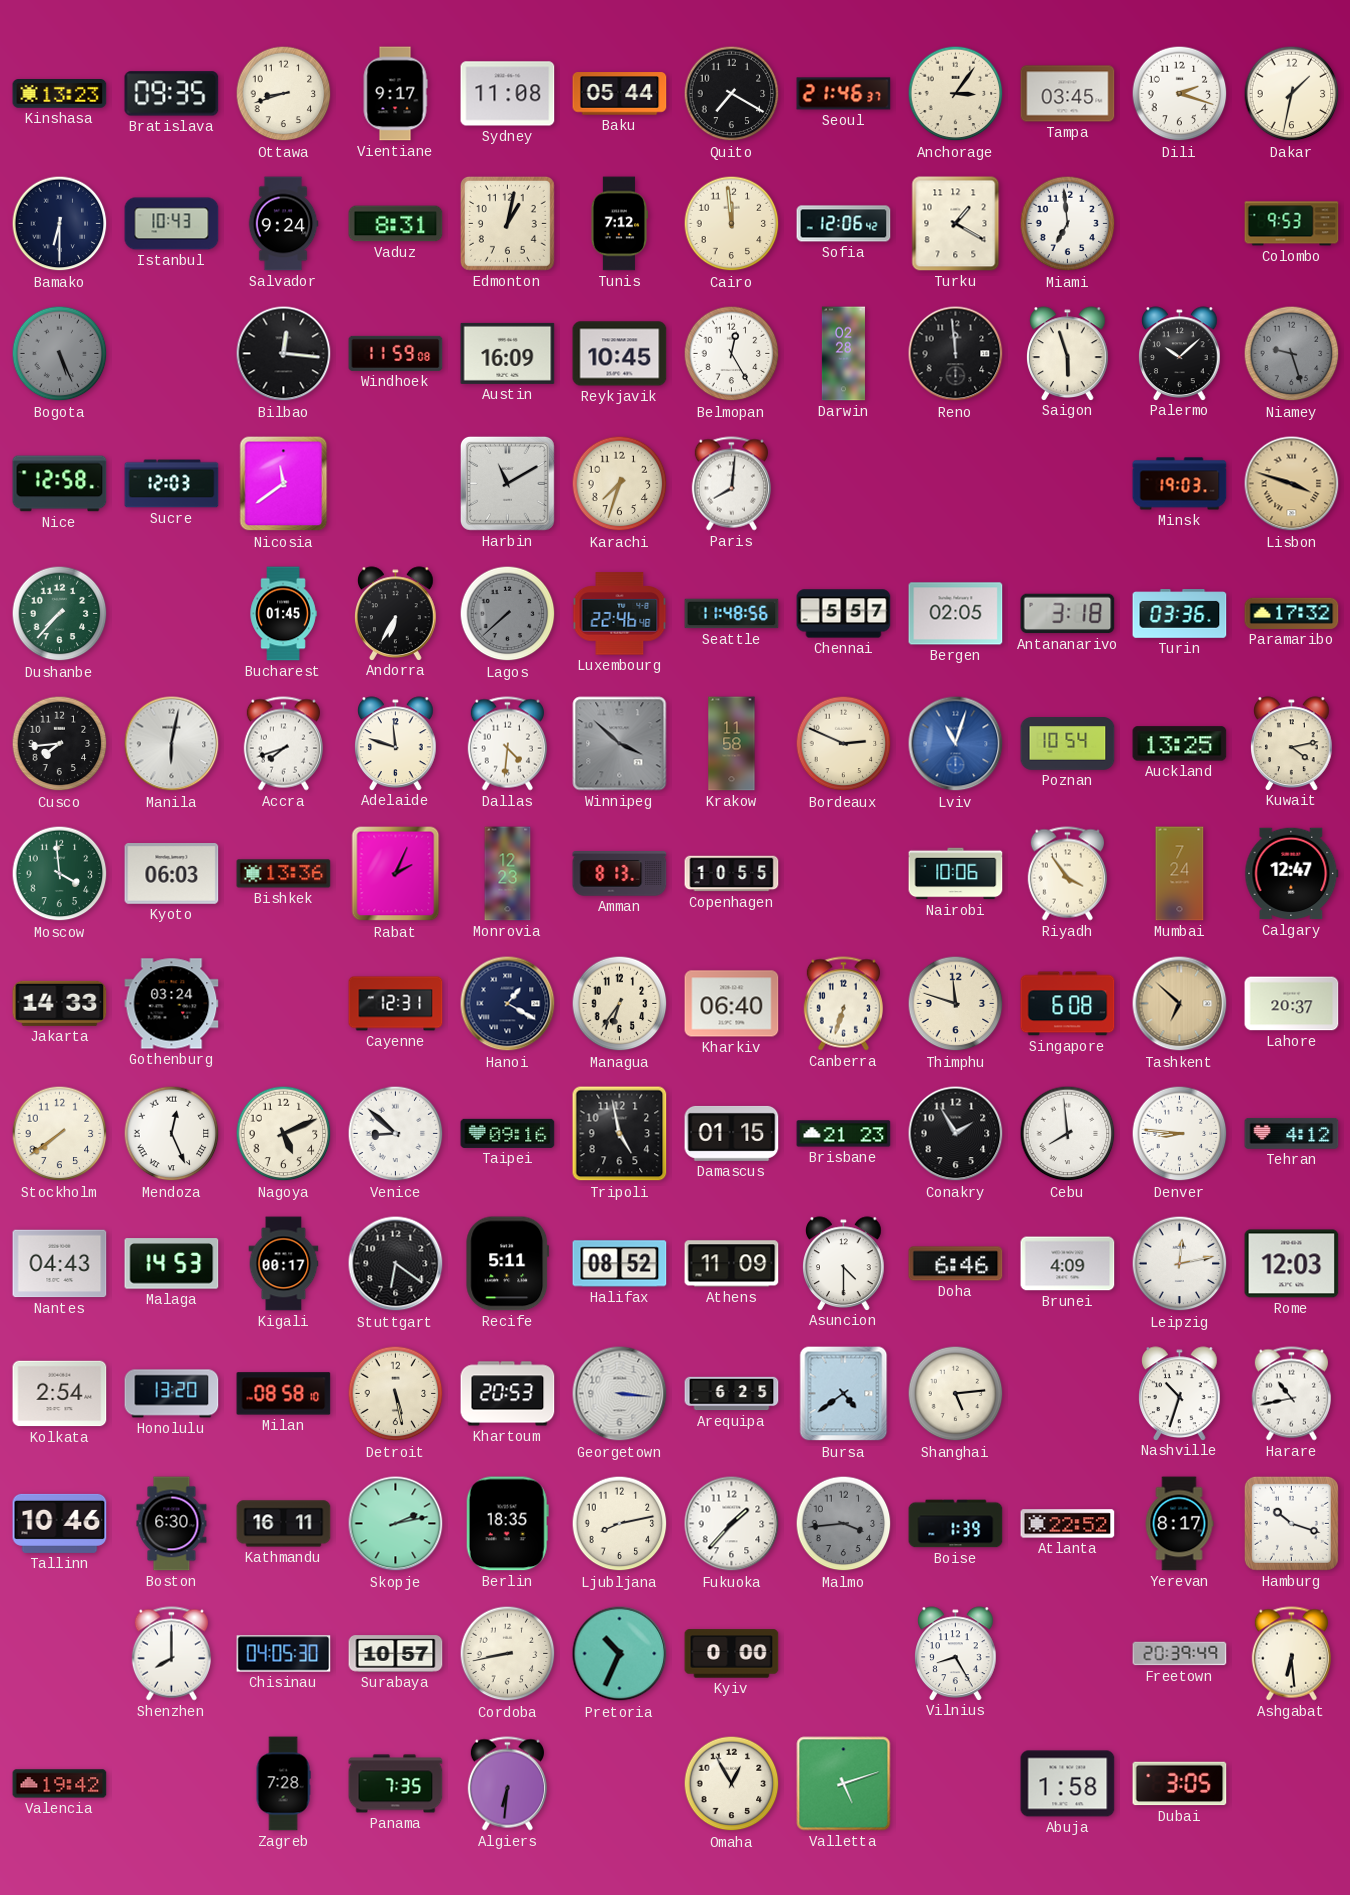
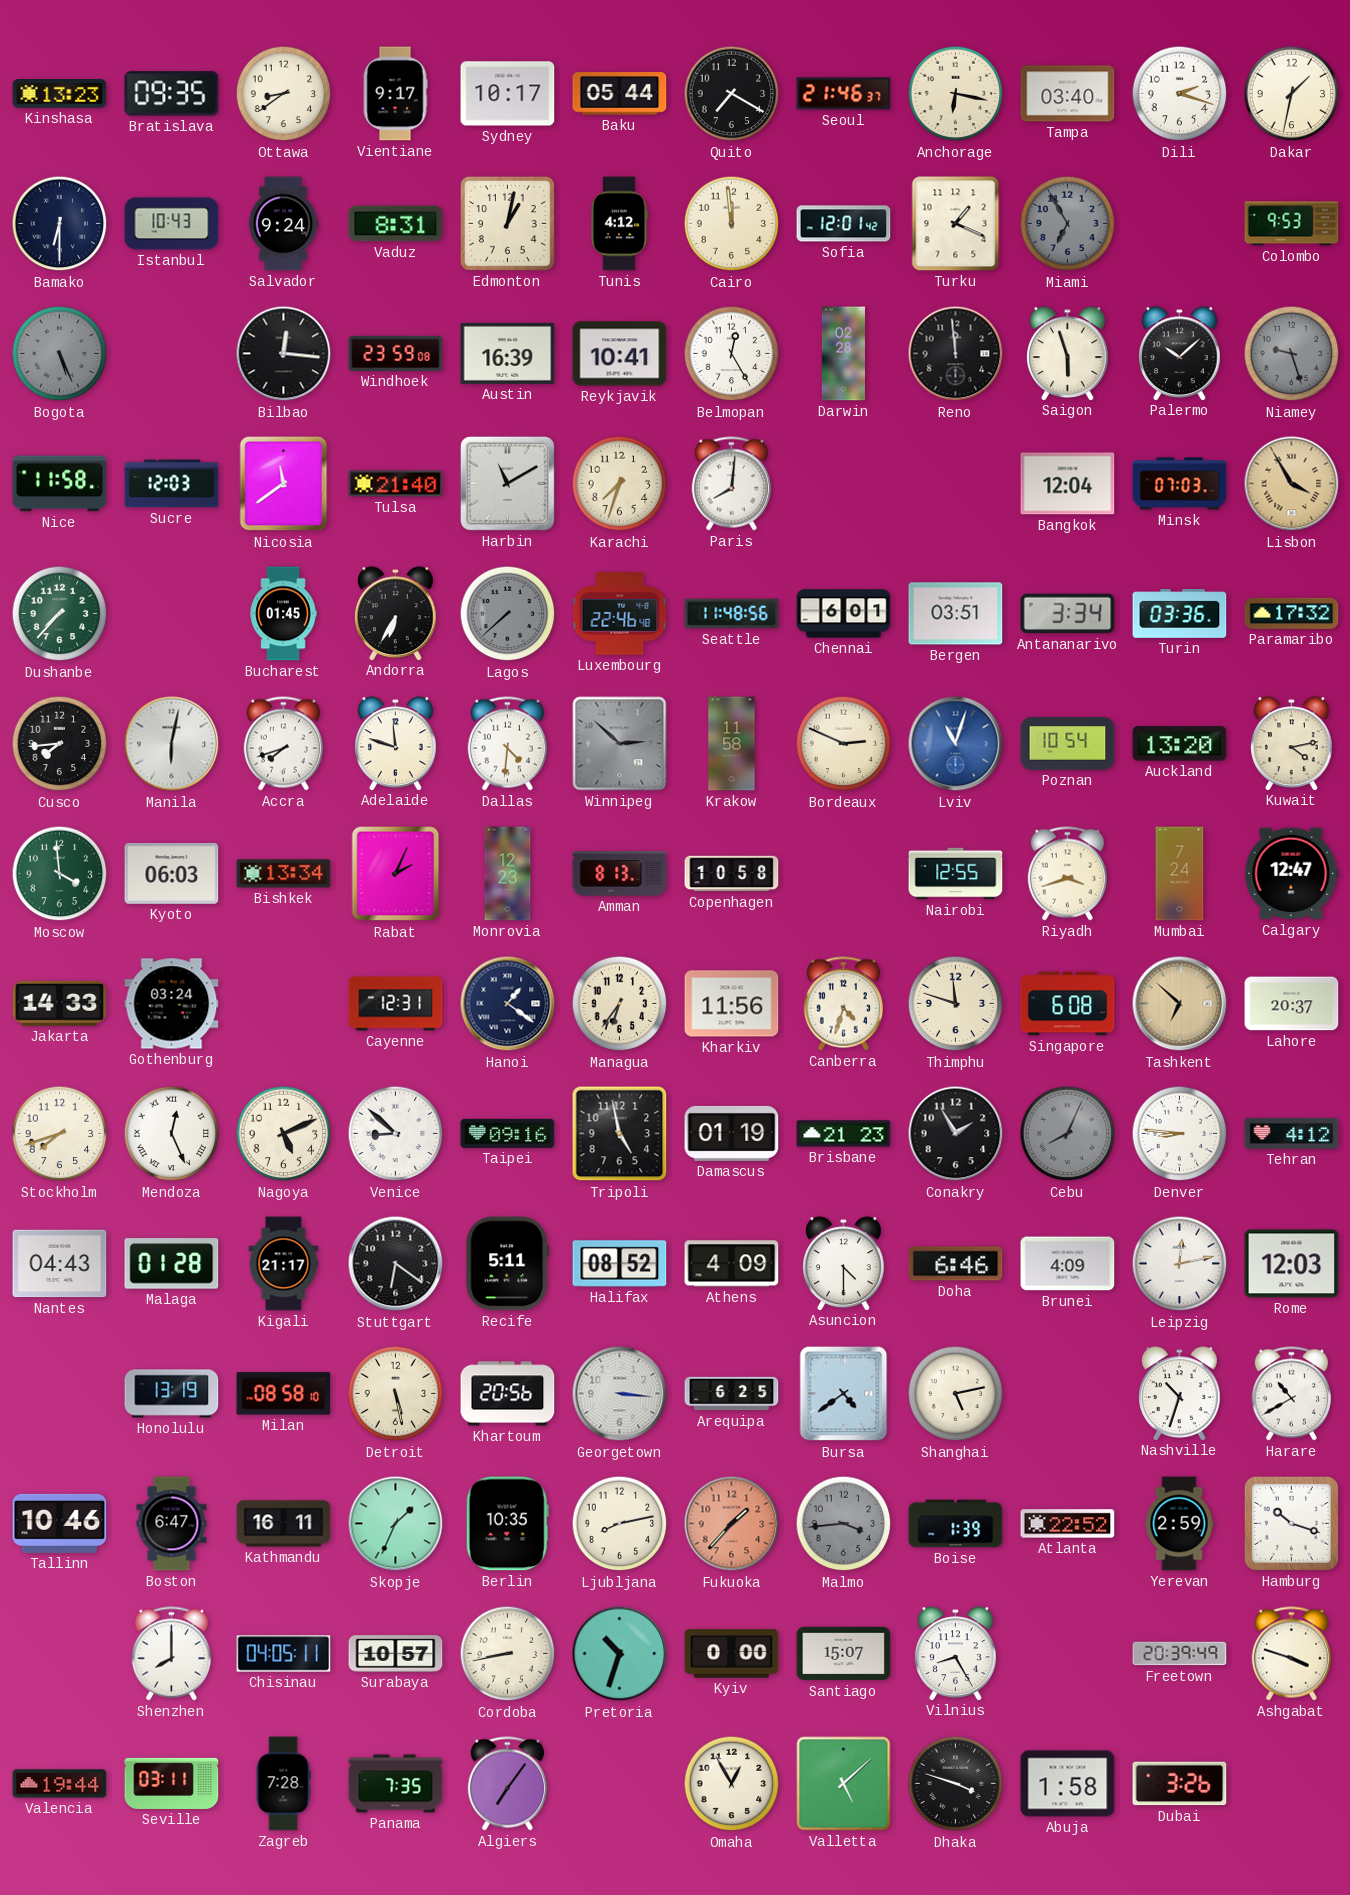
Ottawa: 8:42 -> 8:39 (284, 94)
Sydney: 11:08 -> 10:17 (508, 94)
Anchorage: 3:06 -> 6:17 (956, 94)
Tampa: 03:45 -> 03:40 (1068, 94)
Tunis: 7:12 -> 4:12 (619, 224)
Sofia: 12:06 -> 12:01 (844, 224)
Turku: 1:20 -> 1:19 (956, 224)
Miami: 6:59 -> 6:55 (1068, 224)
Miami dial: white -> grey (1068, 224)
Windhoek: 11:59 -> 23:59 (396, 353)
Austin: 16:09 -> 16:39 (508, 353)
Reykjavik: 10:45 -> 10:41 (620, 354)
Nice: 12:58 -> 11:58 (60, 484)
Tulsa: none -> 21:40 (396, 484)
Bangkok: none -> 12:04 (1068, 484)
Minsk: 19:03 -> 07:03 (1180, 484)
Lisbon: 3:48 -> 3:55 (1292, 484)
Chennai: 5:57 -> 6:01 (844, 614)
Bergen: 02:05 -> 03:51 (956, 614)
Antananarivo: 3:18 -> 3:34 (1068, 614)
Winnipeg: 3:52 -> 2:52 (620, 744)
Auckland: 13:25 -> 13:20 (1180, 744)
Bishkek: 13:36 -> 13:34 (284, 874)
Copenhagen: 10:55 -> 10:58 (732, 874)
Nairobi: 10:06 -> 12:55 (956, 874)
Riyadh: 3:54 -> 3:42 (1067, 874)
Hanoi: 1:20 -> 1:21 (508, 1004)
Kharkiv: 06:40 -> 11:56 (732, 1004)
Canberra: 6:33 -> 4:33 (843, 1004)
Stockholm: 7:39 -> 7:42 (60, 1134)
Damascus: 01:15 -> 01:19 (732, 1133)
Cebu: 7:59 -> 8:04 (1068, 1134)
Cebu dial: white -> grey (1068, 1134)
Malaga: 14:53 -> 01:28 (172, 1264)
Kigali: 00:17 -> 21:17 (284, 1264)
Athens: 11:09 -> 4:09 (732, 1264)
Kolkata: 2:54 -> none (60, 1394)
Honolulu: 13:20 -> 13:19 (172, 1394)
Khartoum: 20:53 -> 20:56 (508, 1394)
Shanghai: 5:14 -> 5:13 (956, 1394)
Harare: 10:43 -> 10:40 (1291, 1394)
Boston: 6:30 -> 6:47 (172, 1524)
Skopje: 2:13 -> 1:34 (396, 1524)
Berlin: 18:35 -> 10:35 (507, 1524)
Fukuoka dial: white -> salmon (732, 1524)
Yerevan: 8:17 -> 2:59 (1179, 1524)
Chisinau: 04:05:30 -> 04:05:11 (284, 1654)
Pretoria: 10:34 -> 10:33 (620, 1654)
Santiago: none -> 15:07 (844, 1654)
Ashgabat: 6:29 -> 3:48 (1291, 1654)
Valencia: 19:42 -> 19:44 (60, 1784)
Seville: none -> 03:11 (172, 1783)
Algiers: 6:31 -> 7:06 (507, 1784)
Valletta: 5:12 -> 5:08 (844, 1784)
Dhaka: none -> 3:48 (956, 1784)
Dubai: 3:05 -> 3:26 (1180, 1784)
